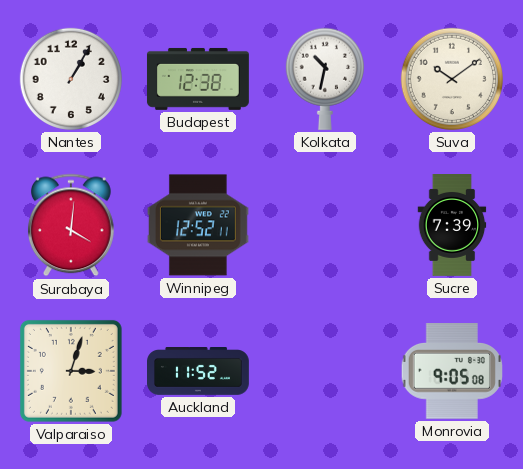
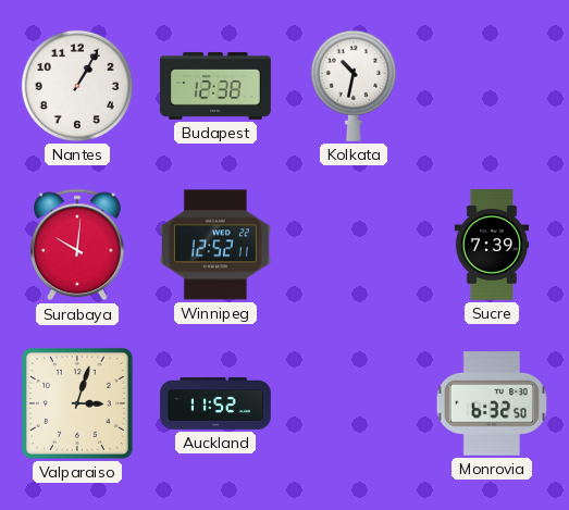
Suva: 10:09 -> none (452, 79)
Surabaya: 4:01 -> 10:01 (77, 245)
Monrovia: 9:05 -> 6:32 (491, 403)
